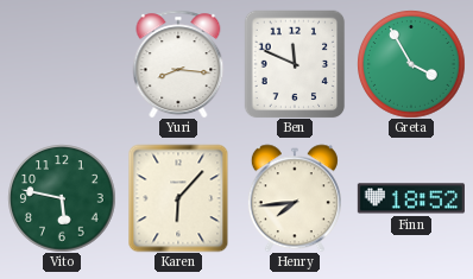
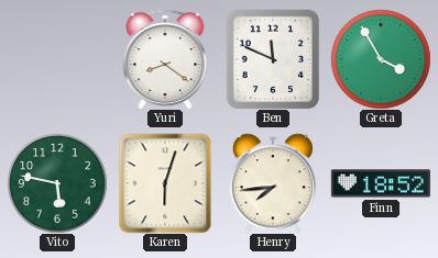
Yuri: 8:16 -> 8:21 (165, 59)
Karen: 6:07 -> 6:03 (165, 183)
